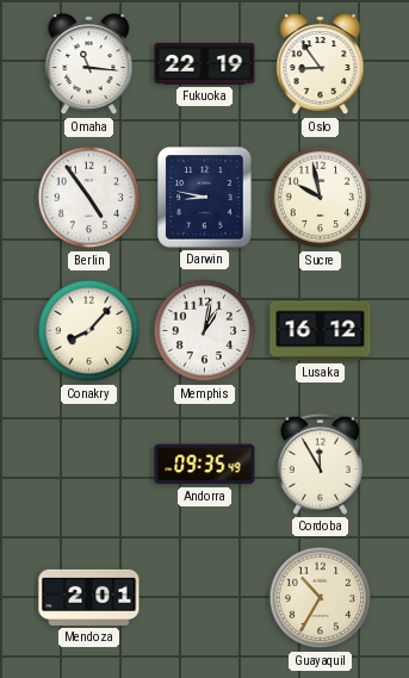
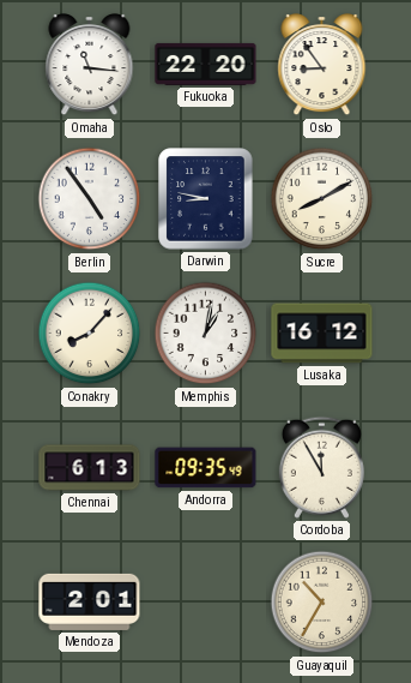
Fukuoka: 22:19 -> 22:20 (206, 64)
Sucre: 9:58 -> 8:10 (322, 199)
Chennai: none -> 6:13 (90, 468)
